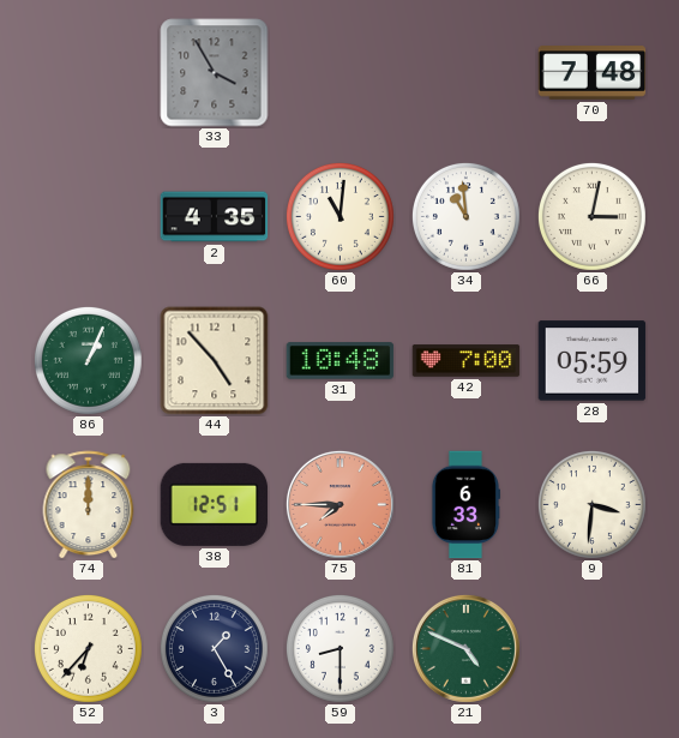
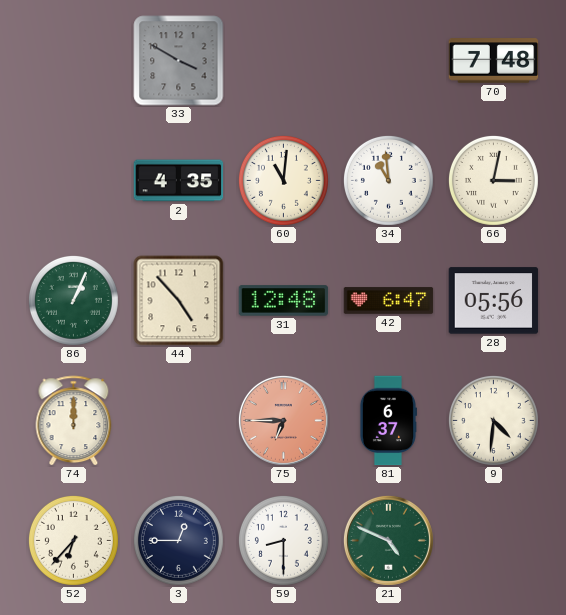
33: 3:55 -> 3:50 (179, 61)
31: 10:48 -> 12:48 (284, 301)
42: 7:00 -> 6:47 (389, 301)
28: 05:59 -> 05:56 (494, 301)
38: 12:51 -> none (215, 504)
75: 7:45 -> 6:45 (283, 420)
81: 6:33 -> 6:37 (388, 421)
9: 3:31 -> 4:31 (493, 420)
3: 1:25 -> 12:45 (178, 540)
